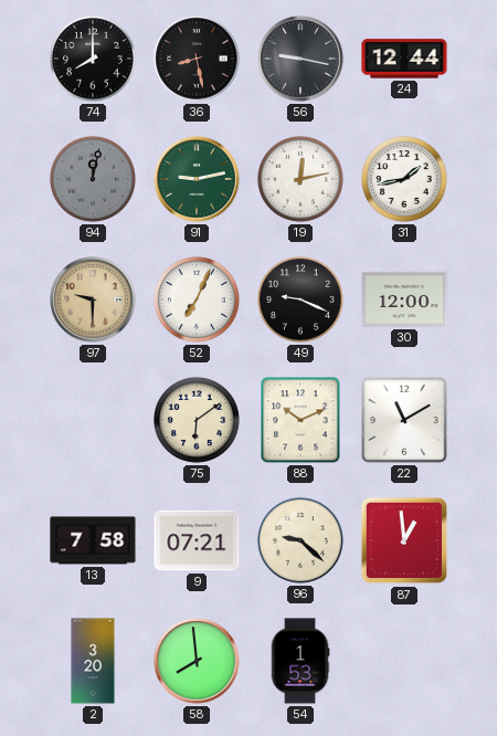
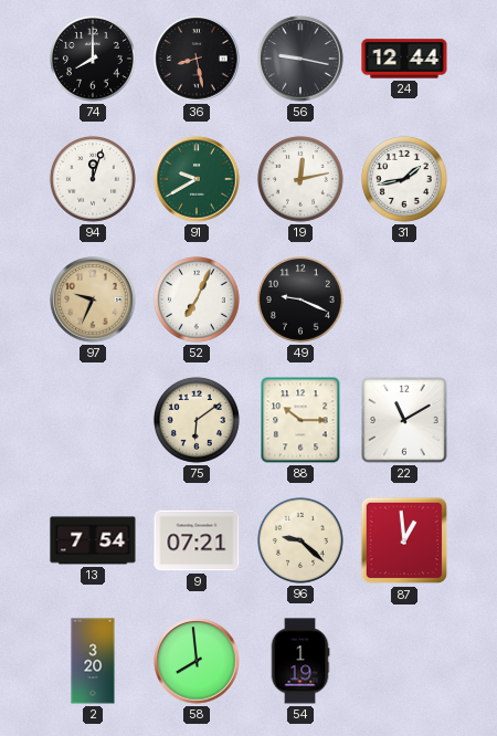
94: 12:02 -> 12:03 (93, 179)
94 dial: grey -> white (93, 179)
91: 9:13 -> 9:40 (197, 179)
97: 9:30 -> 9:34 (93, 299)
30: 12:00 -> none (404, 299)
88: 10:11 -> 10:15 (300, 420)
13: 7:58 -> 7:54 (93, 540)
54: 1:53 -> 1:19 (300, 661)
